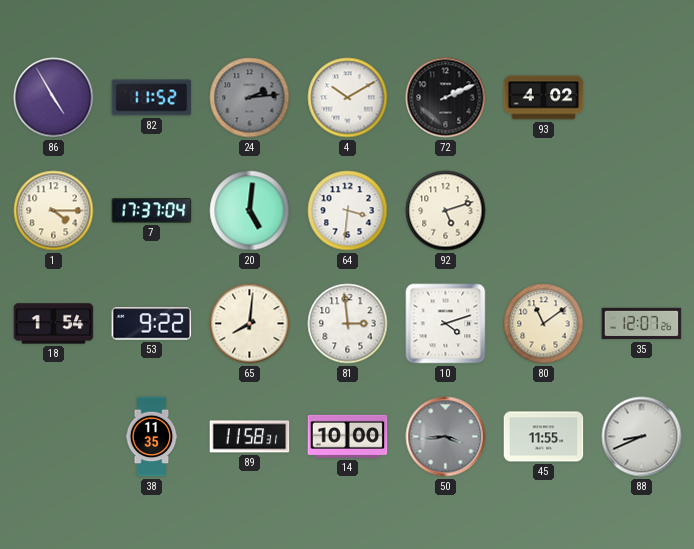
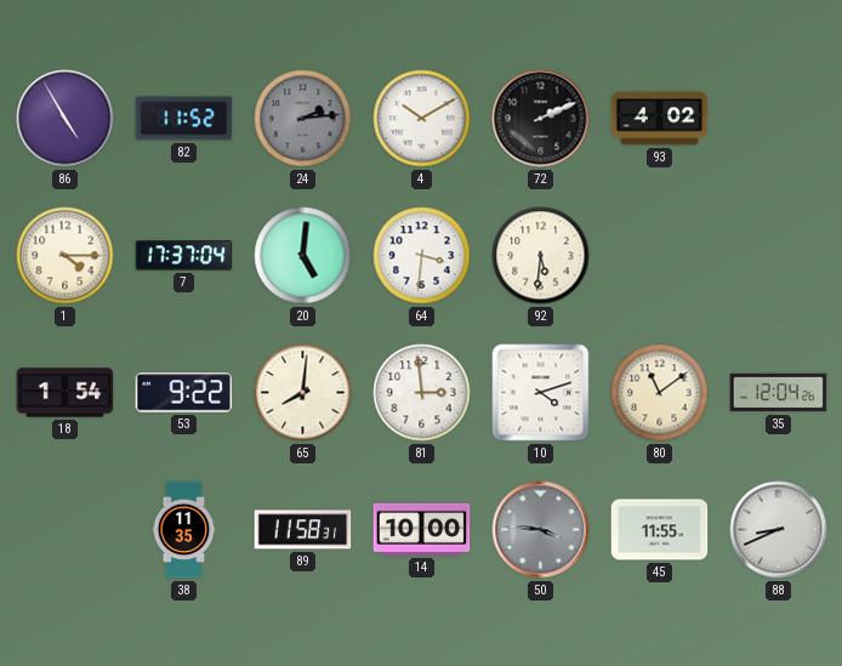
92: 5:12 -> 5:31 (541, 256)
35: 12:07 -> 12:04 (779, 393)
50: 3:44 -> 3:46 (541, 530)
